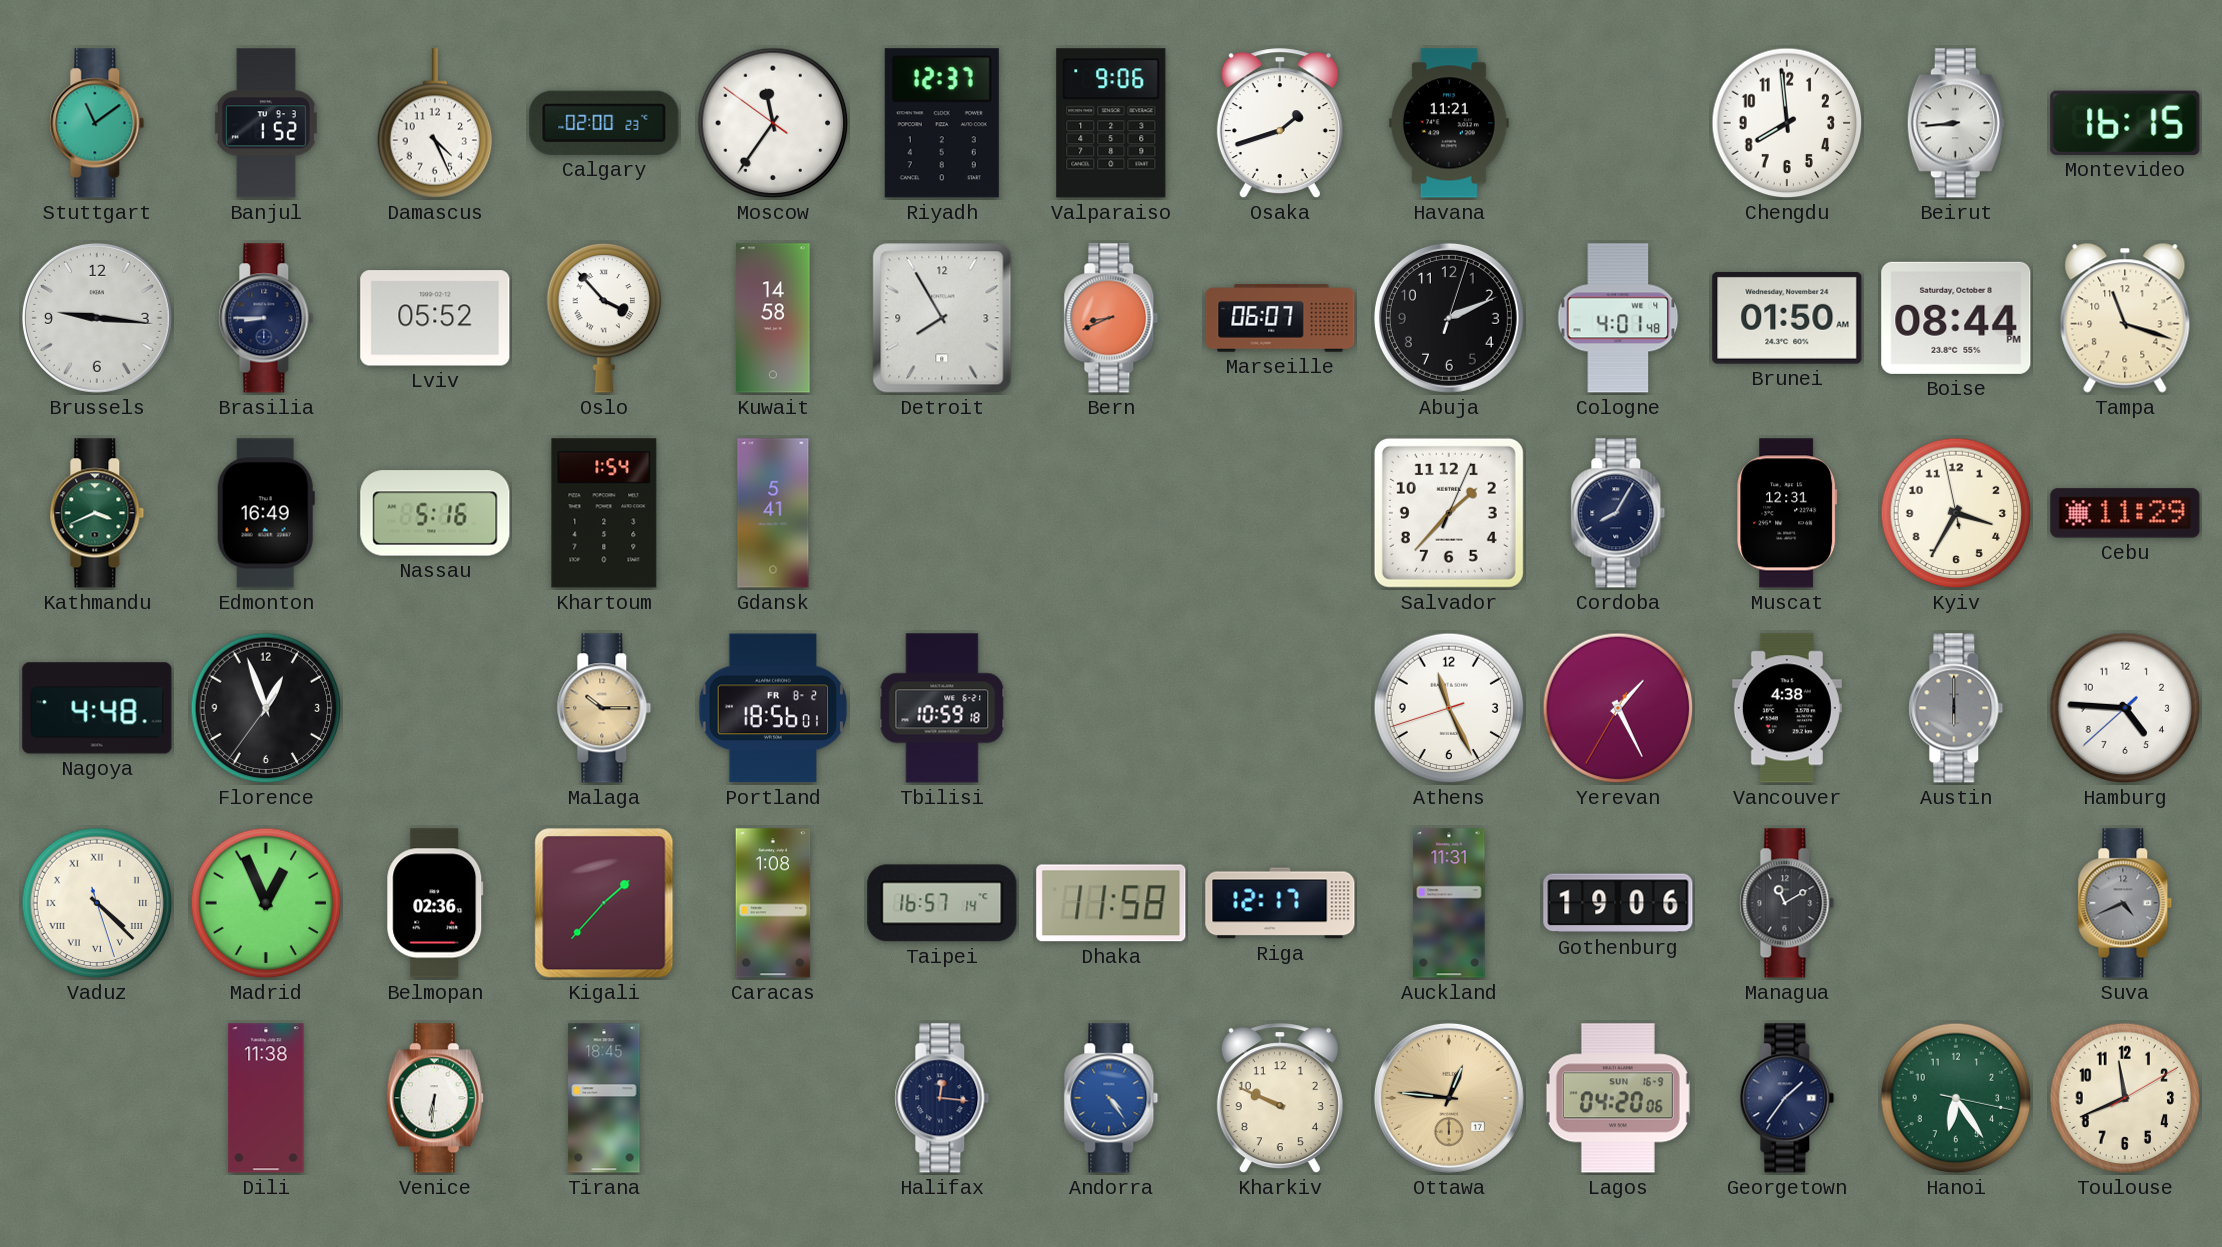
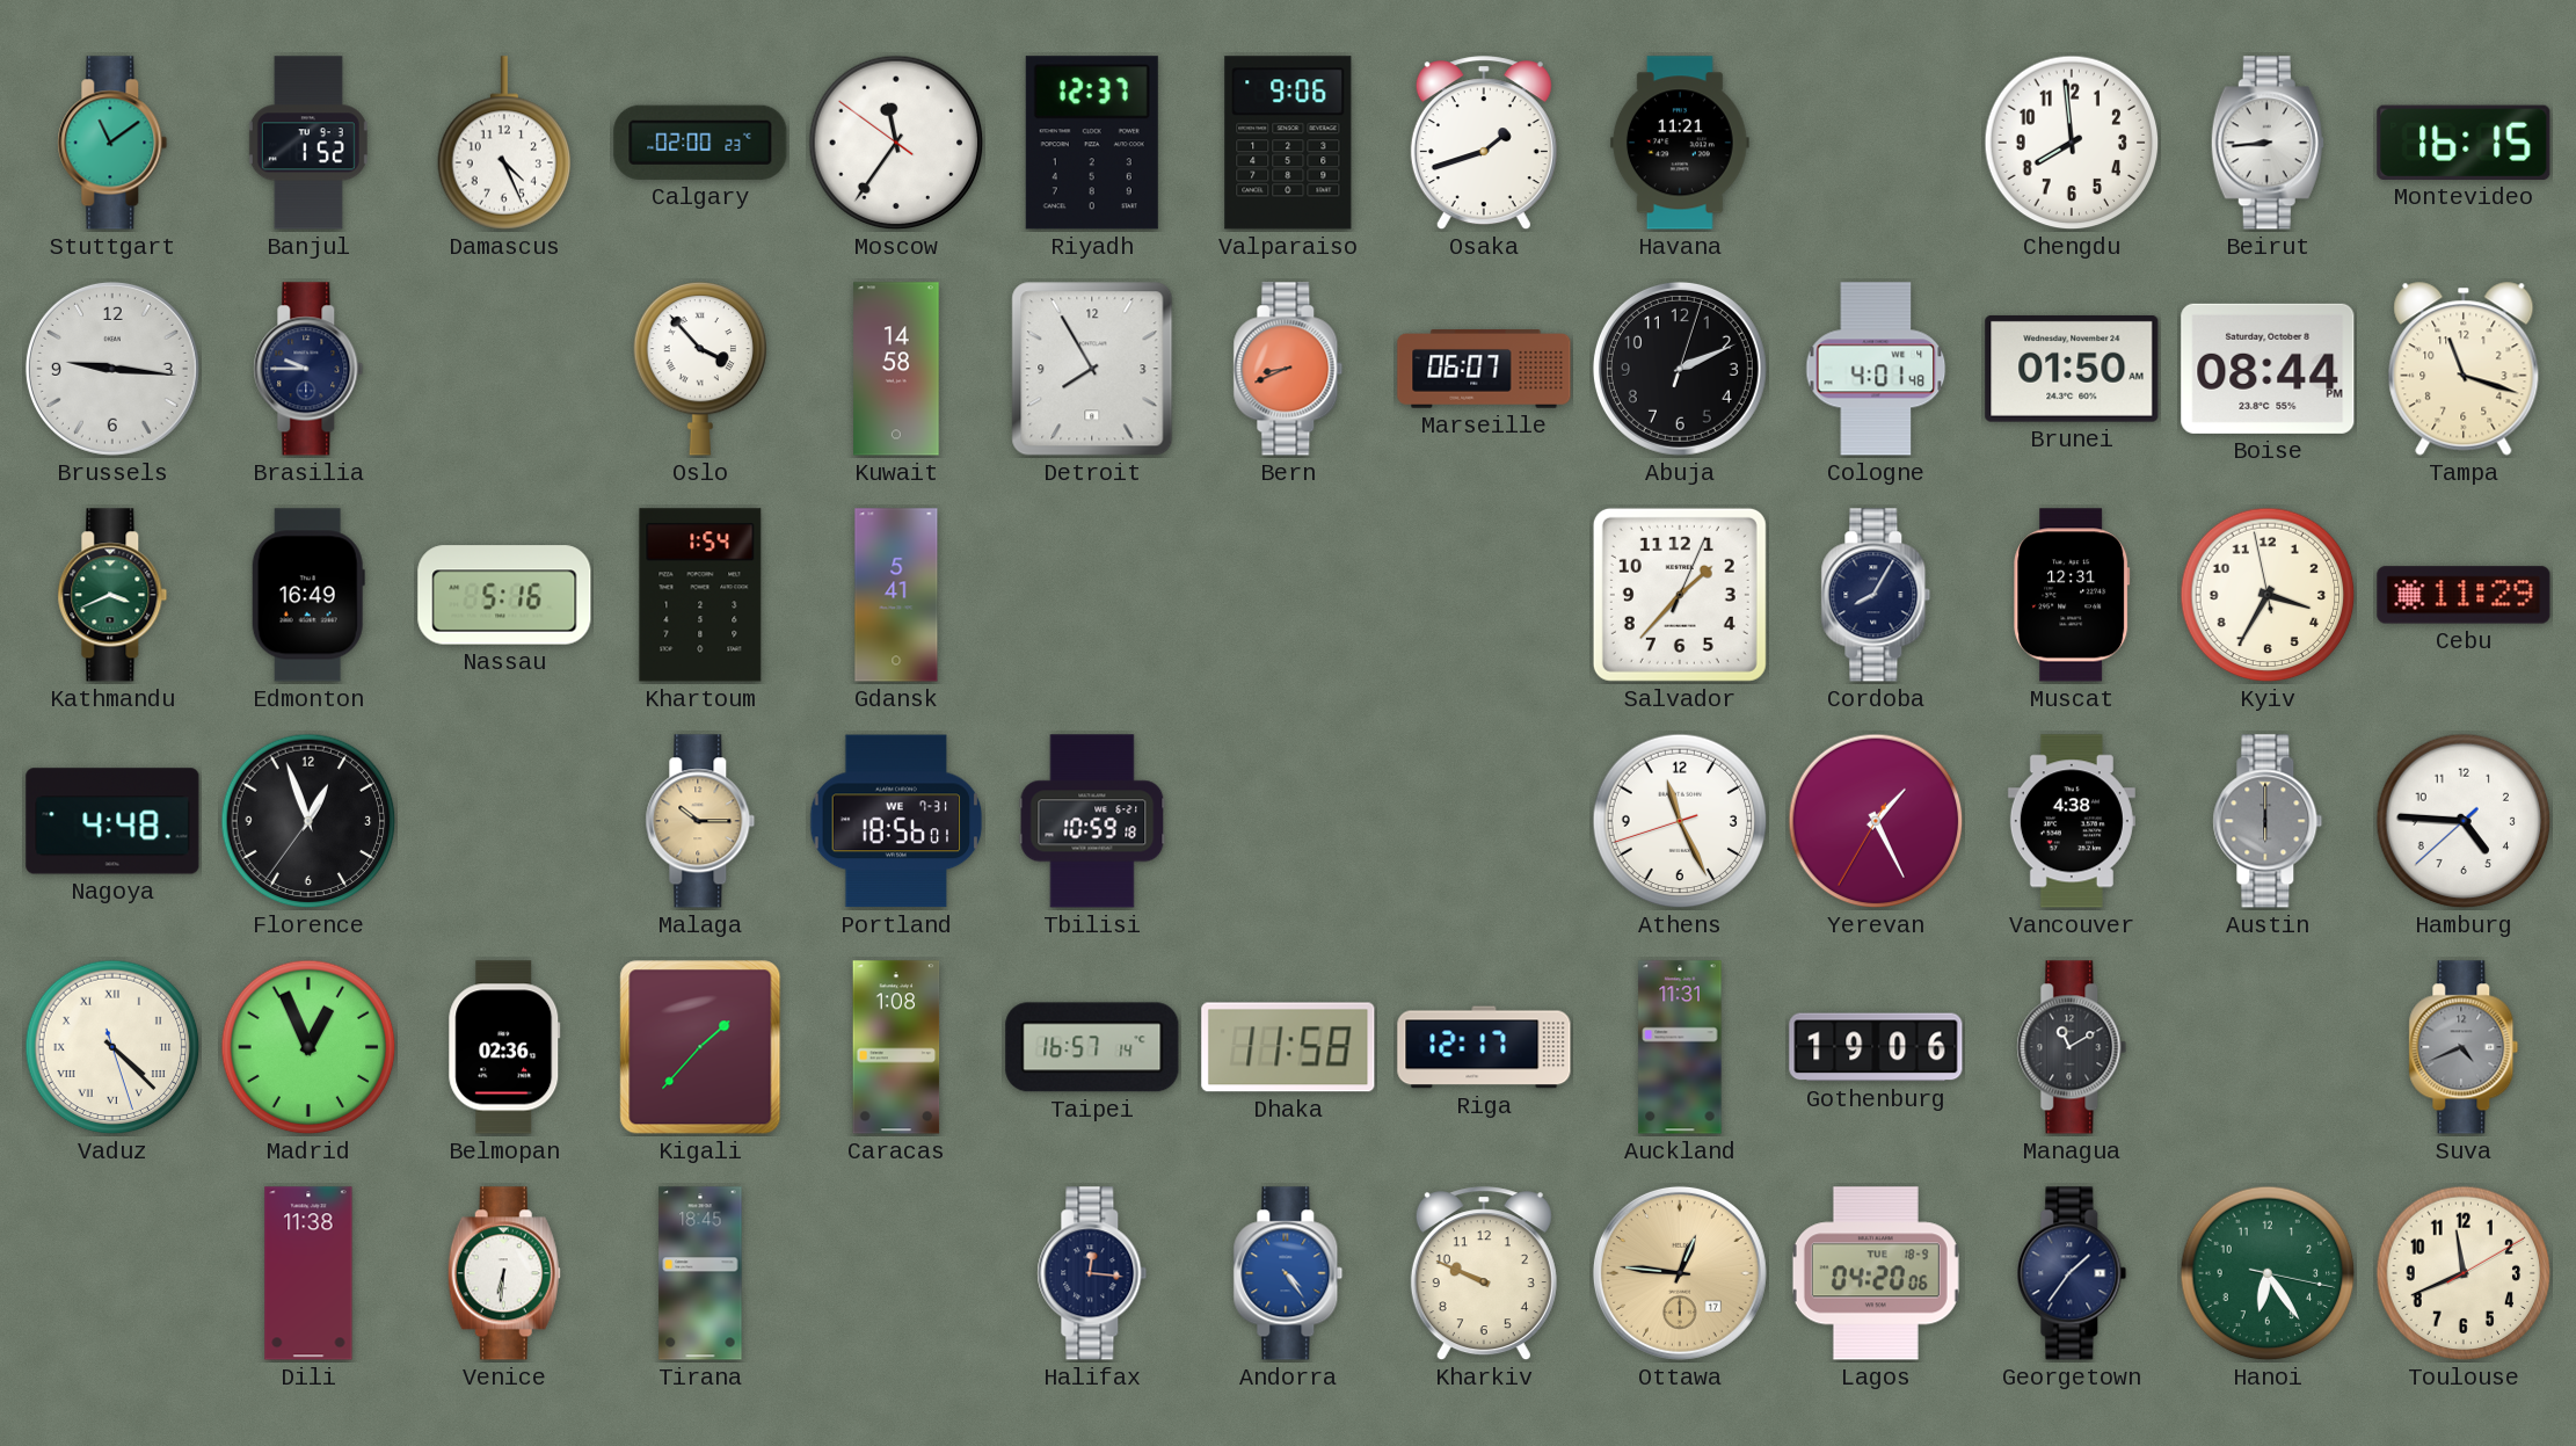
Brasilia: 8:45 -> 9:45 (308, 369)
Lviv: 05:52 -> none (435, 318)
Portland date: FR 8-2 -> WE 7-31 (896, 821)
Lagos date: SUN 16-9 -> TUE 18-9 (1876, 1273)
